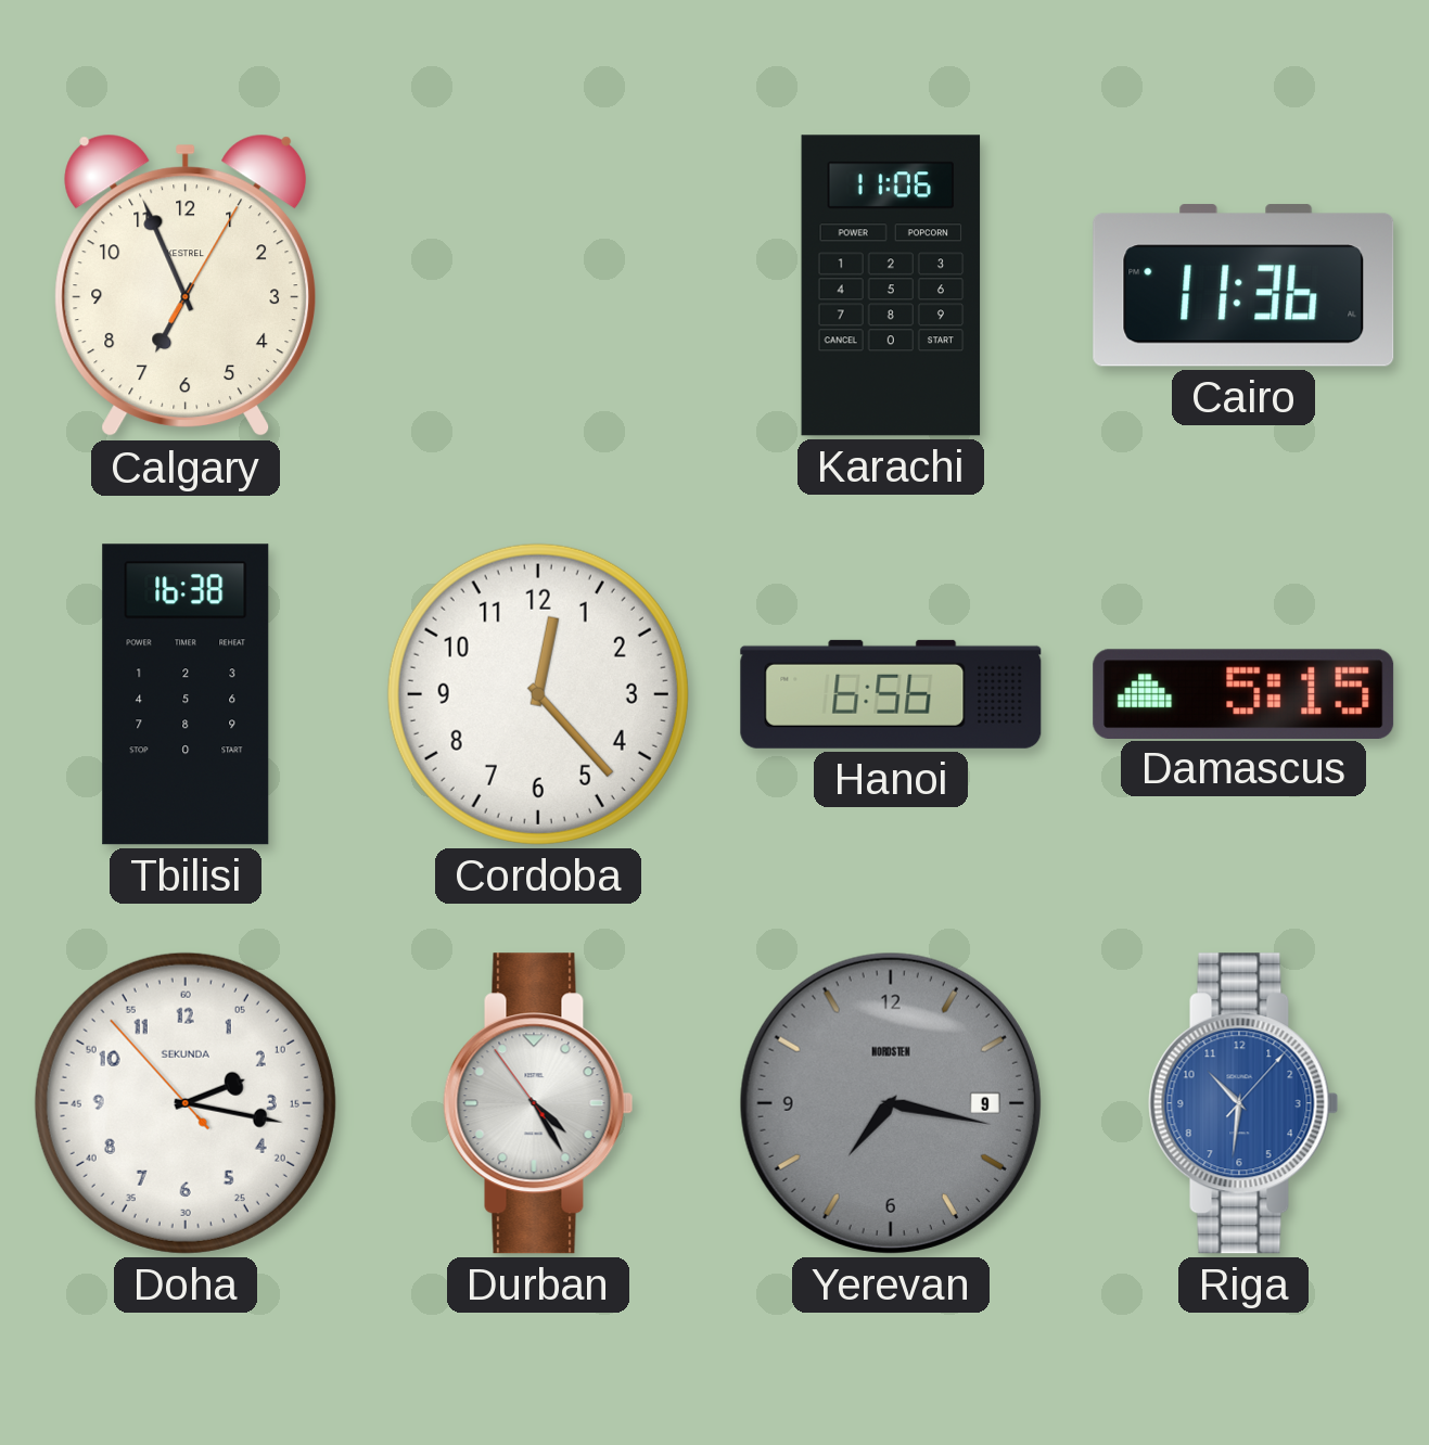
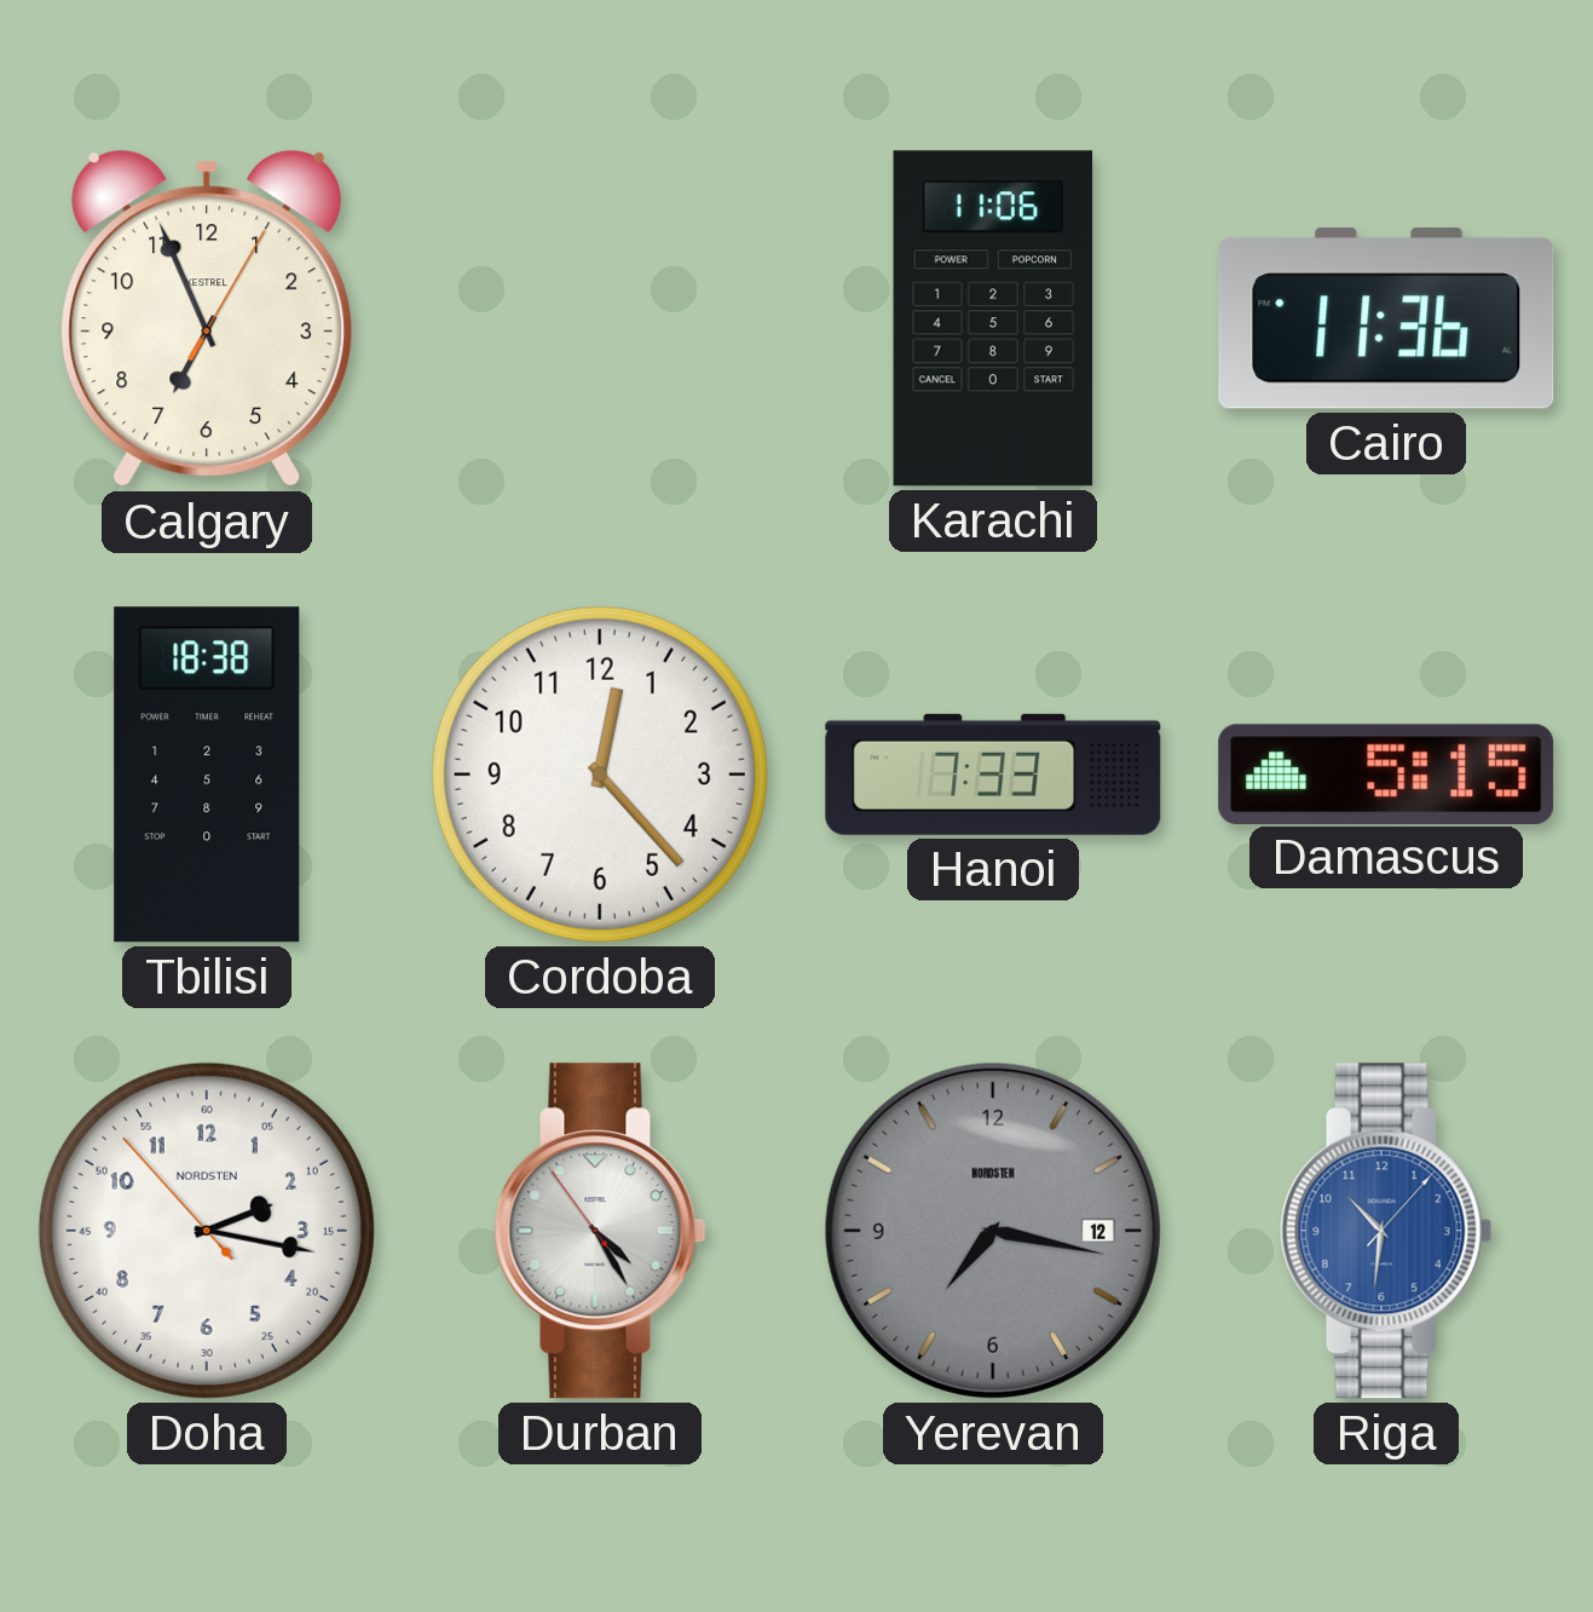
Tbilisi: 16:38 -> 18:38 (207, 775)
Hanoi: 6:56 -> 7:33 (993, 775)
Doha brand: SEKUNDA -> NORDSTEN (207, 1231)
Yerevan date: 9 -> 12 (993, 1231)
